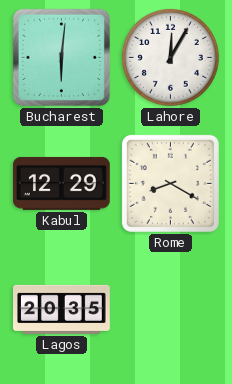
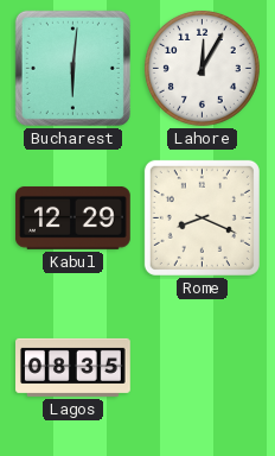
Rome: 8:20 -> 8:19 (202, 217)
Lagos: 20:35 -> 08:35 (73, 367)
